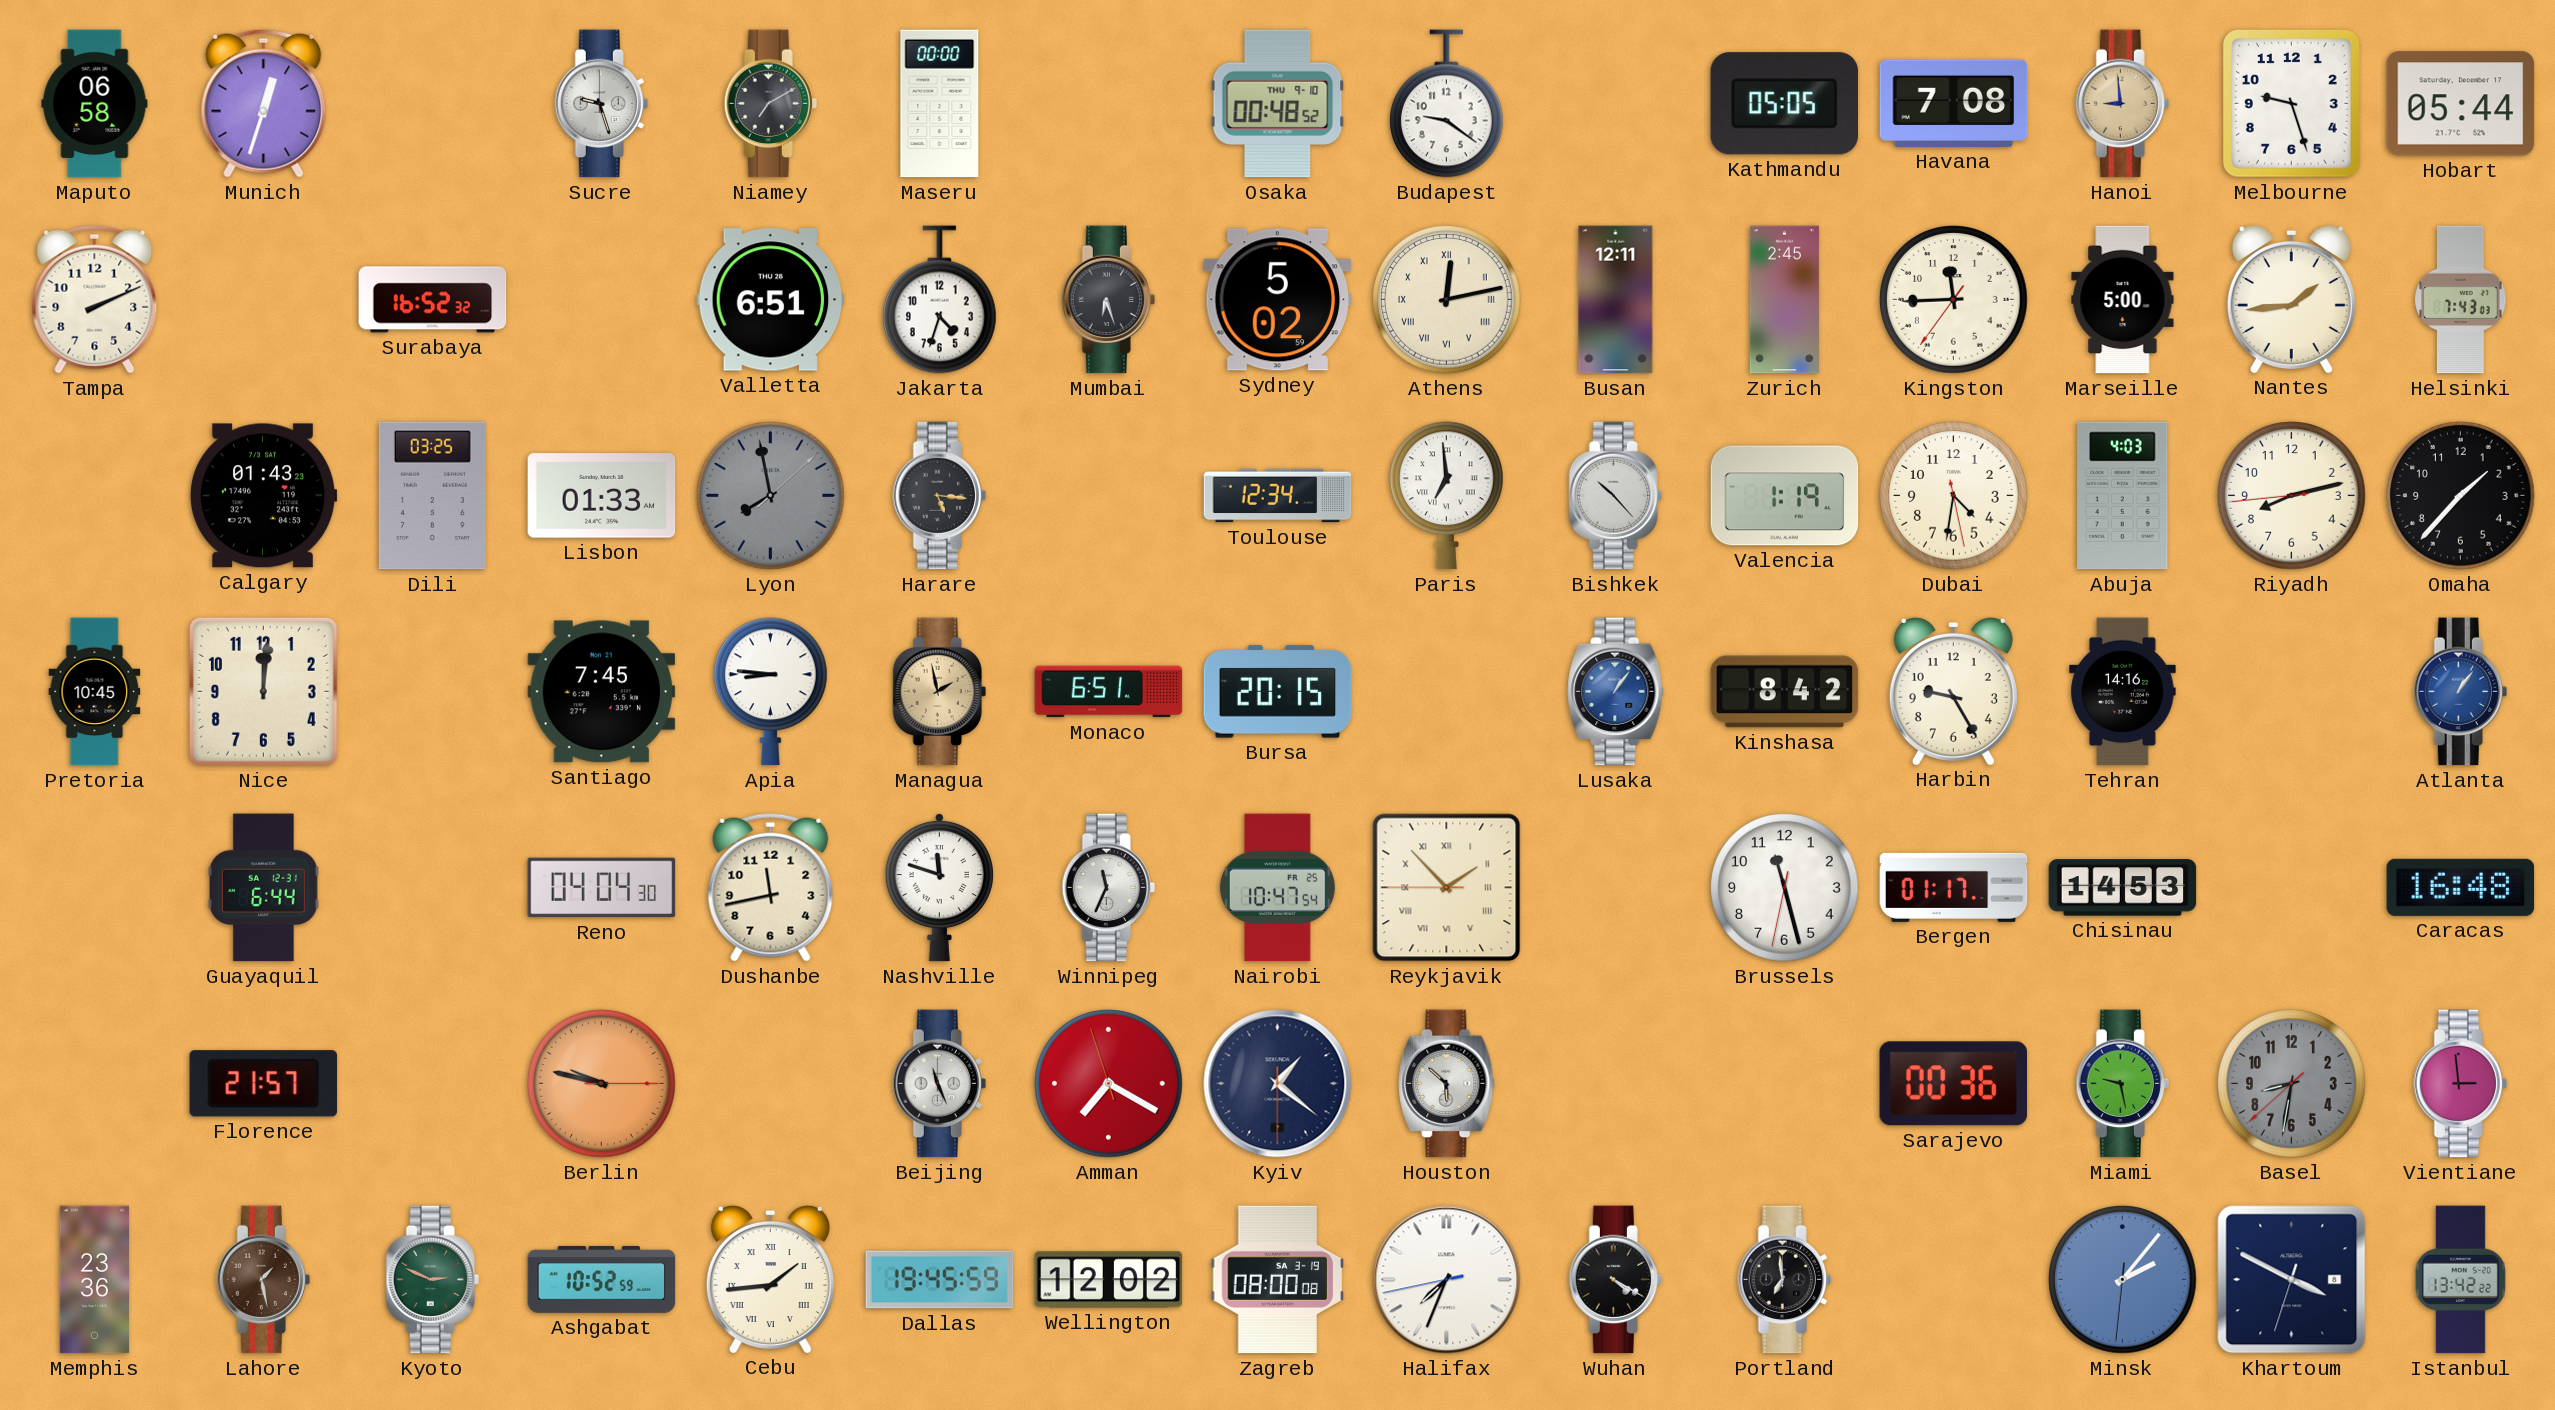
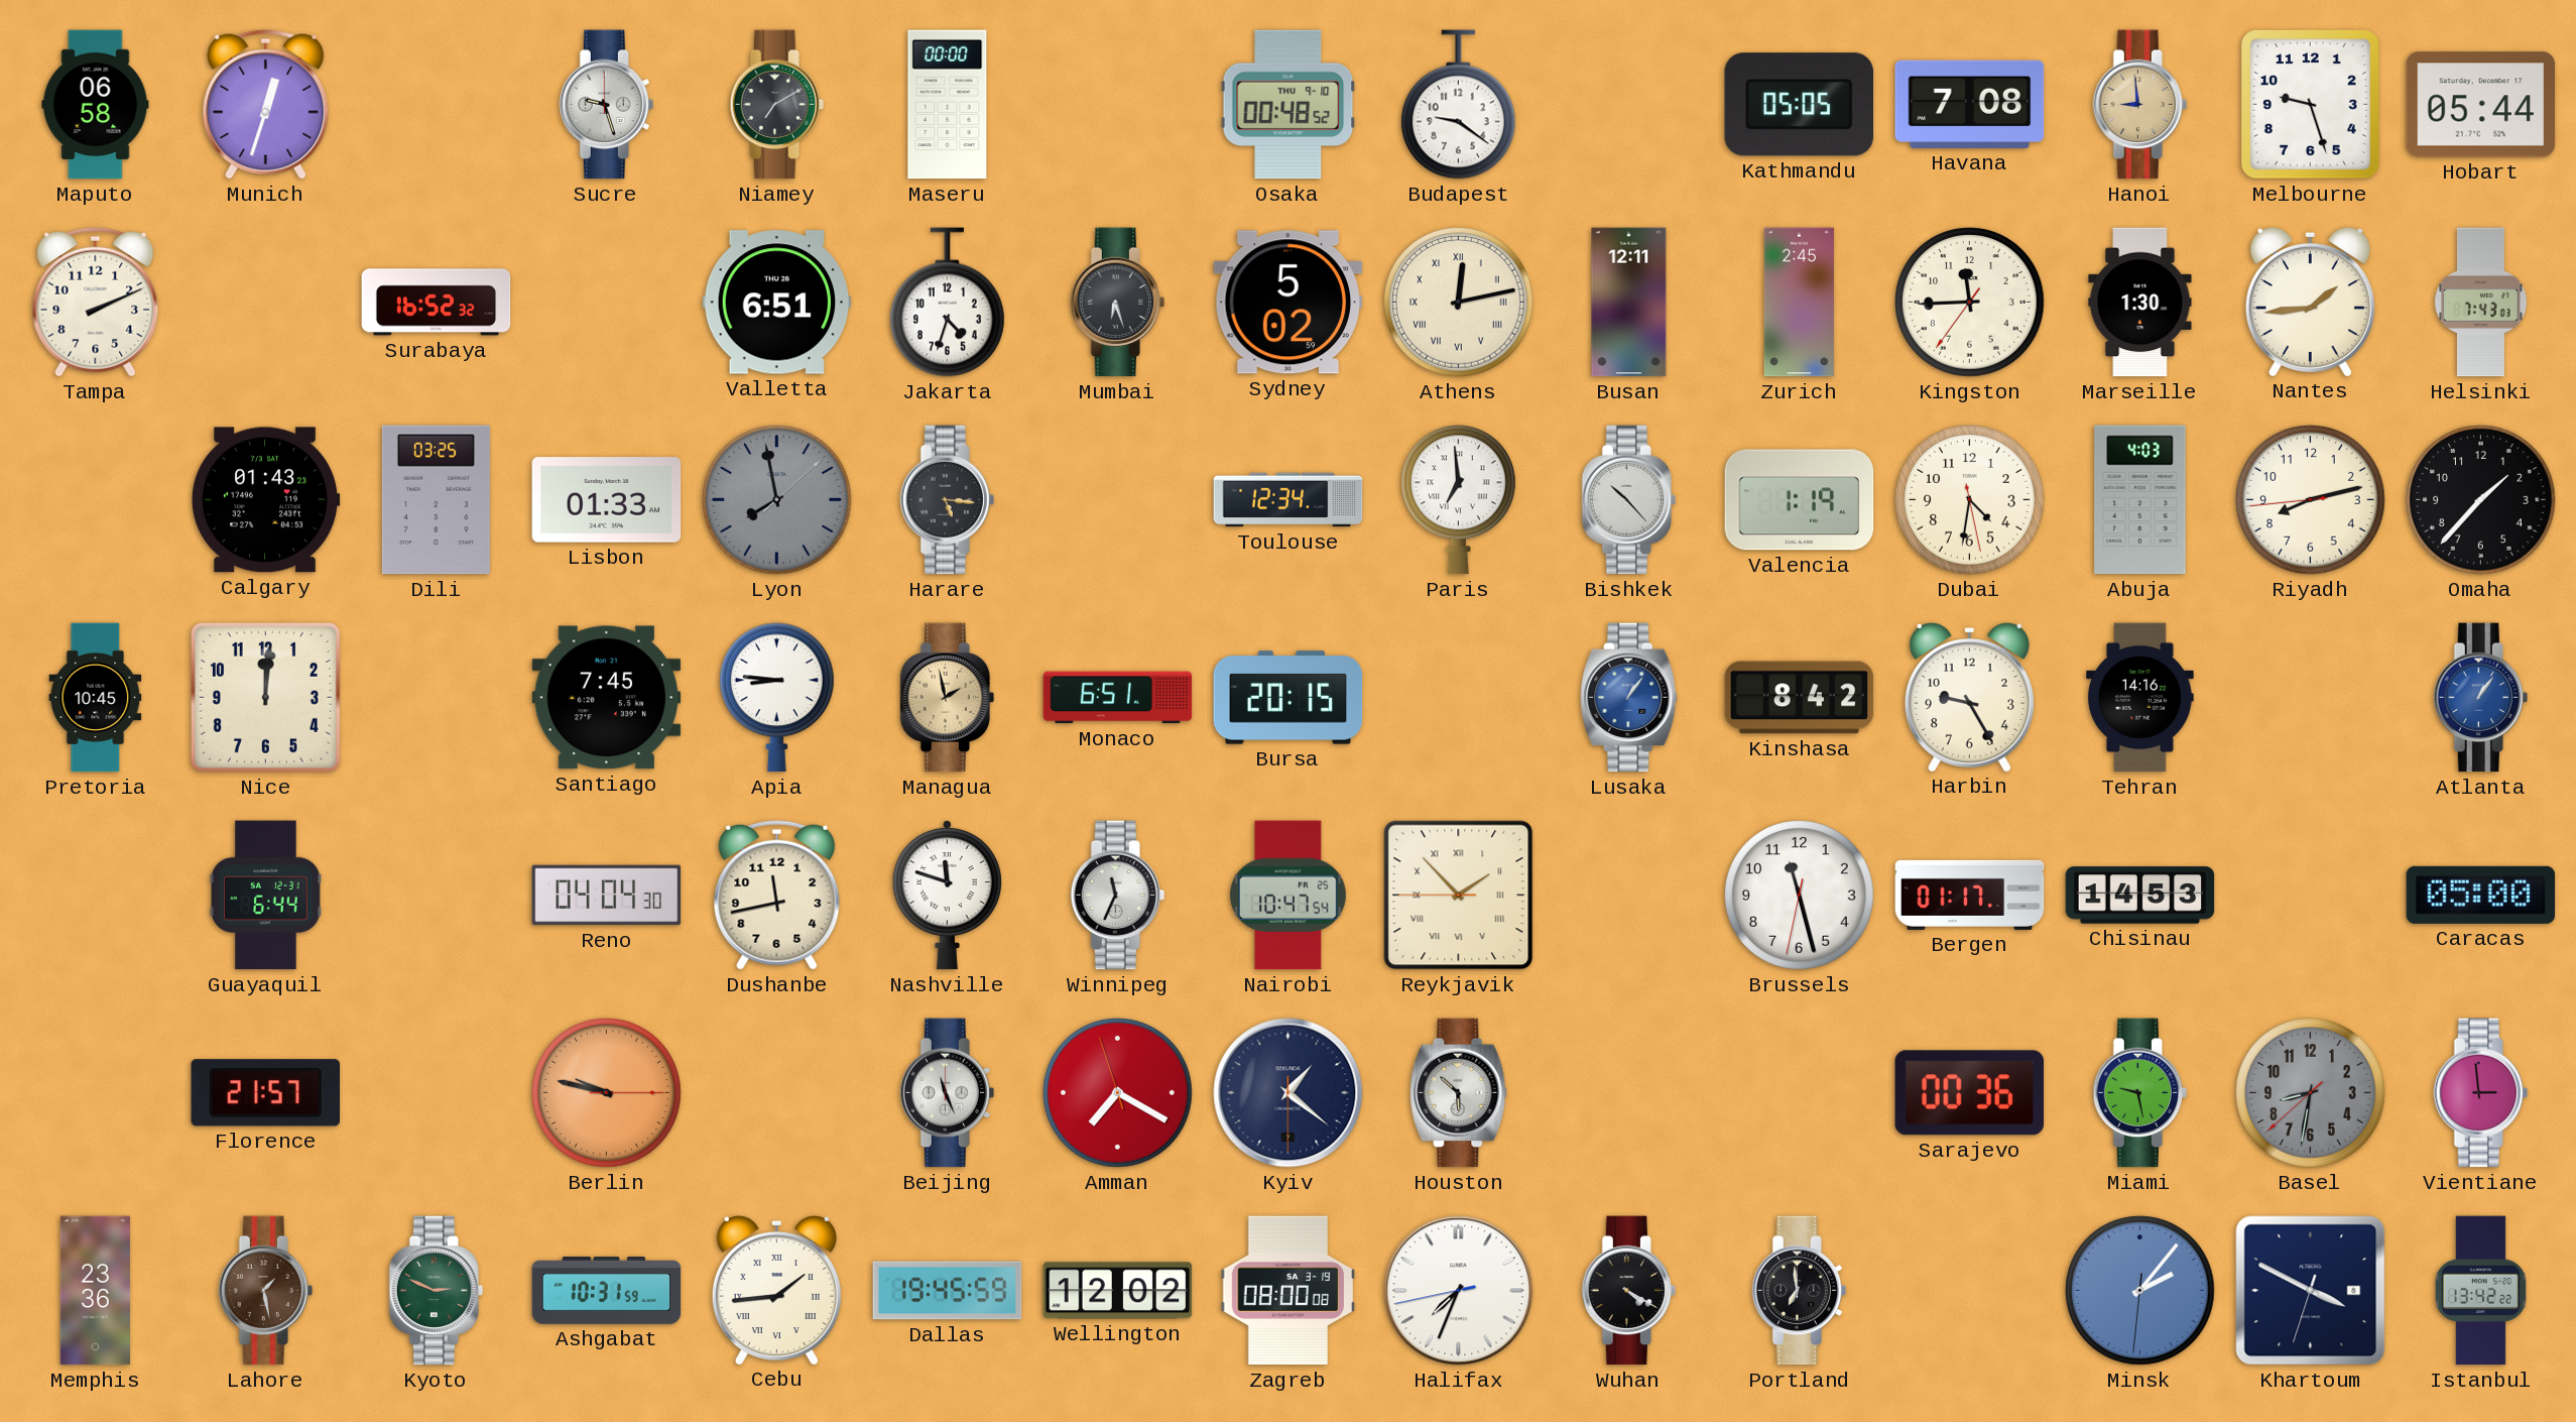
Marseille: 5:00 -> 1:30 (2140, 303)
Caracas: 16:48 -> 05:00 (2481, 895)
Ashgabat: 10:52 -> 10:31 (607, 1290)
